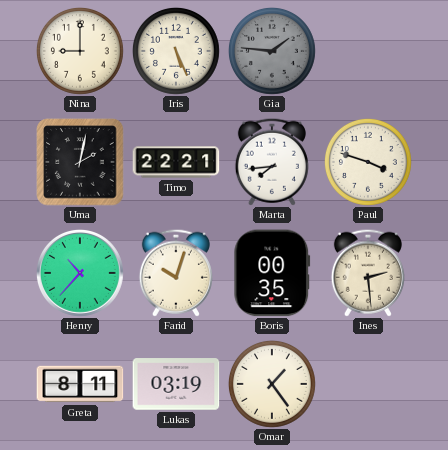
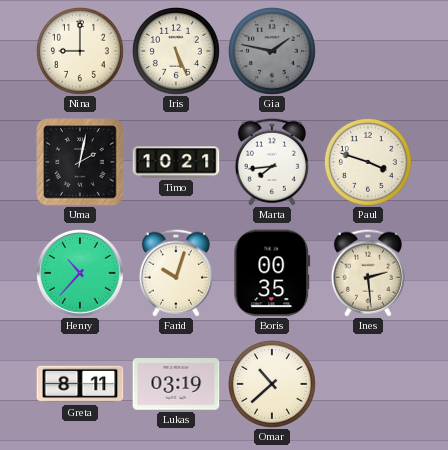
Gia: 1:46 -> 1:47 (272, 51)
Timo: 22:21 -> 10:21 (176, 162)
Omar: 1:24 -> 10:38 (272, 384)
